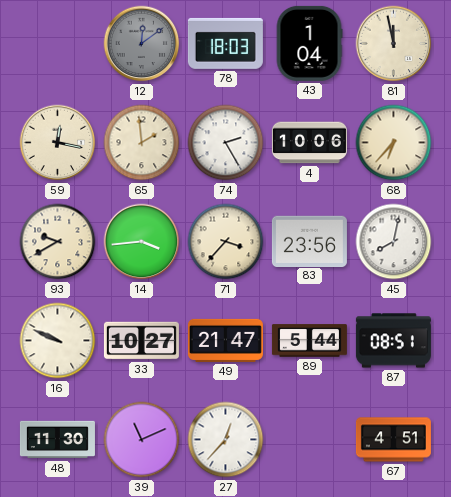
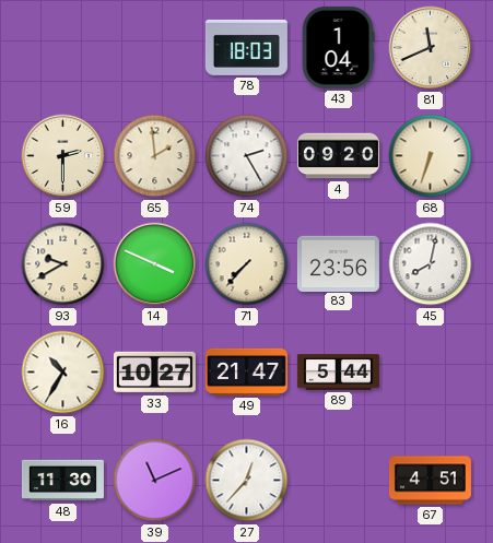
12: 12:09 -> none (142, 44)
81: 11:58 -> 11:41 (431, 48)
59: 12:17 -> 2:30 (63, 156)
4: 10:06 -> 09:20 (338, 156)
68: 6:37 -> 6:33 (431, 156)
14: 3:44 -> 3:49 (155, 264)
71: 3:37 -> 7:37 (247, 264)
16: 9:49 -> 10:35 (63, 373)
87: 08:51 -> none (393, 341)
